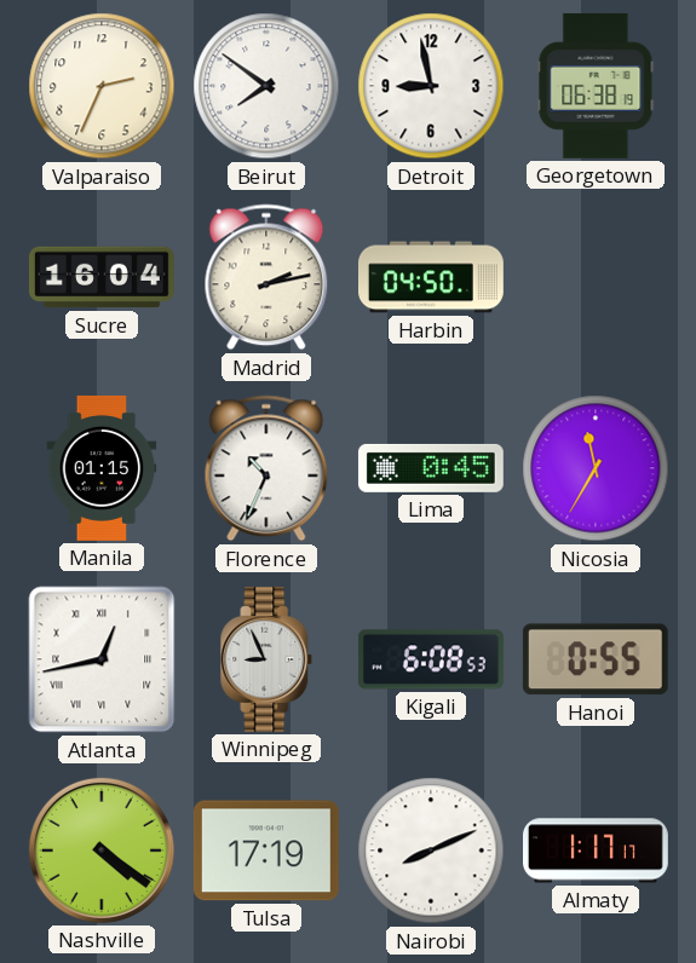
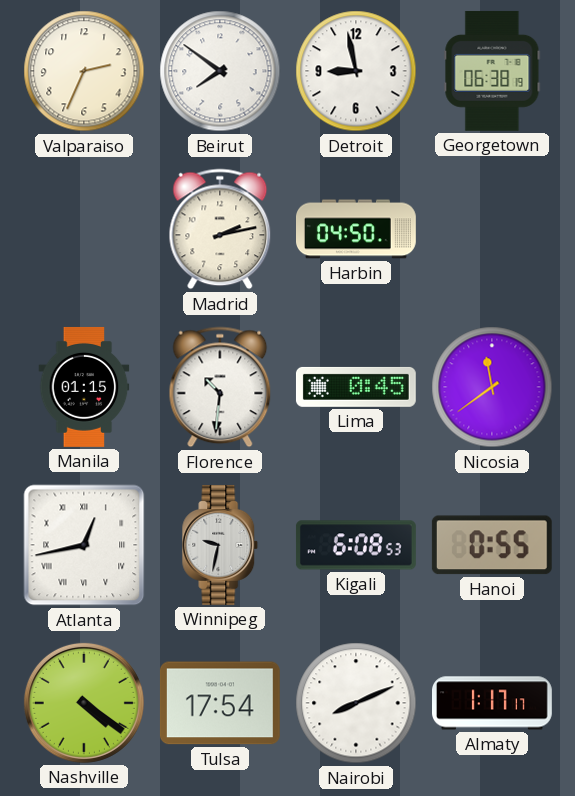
Sucre: 16:04 -> none (102, 277)
Florence: 10:34 -> 10:31 (220, 387)
Nicosia: 11:35 -> 11:39 (492, 387)
Winnipeg: 8:56 -> 9:32 (220, 545)
Tulsa: 17:19 -> 17:54 (220, 703)
